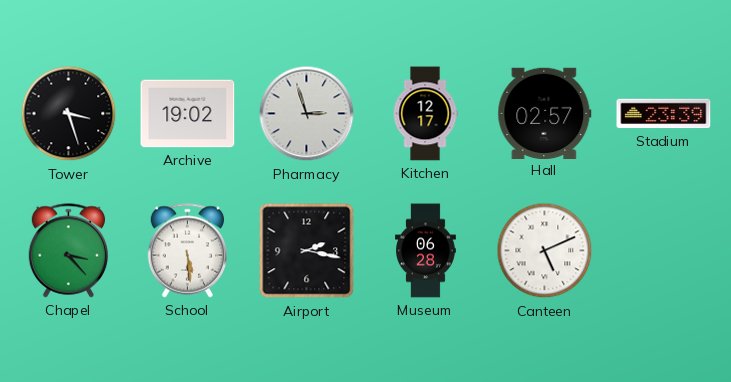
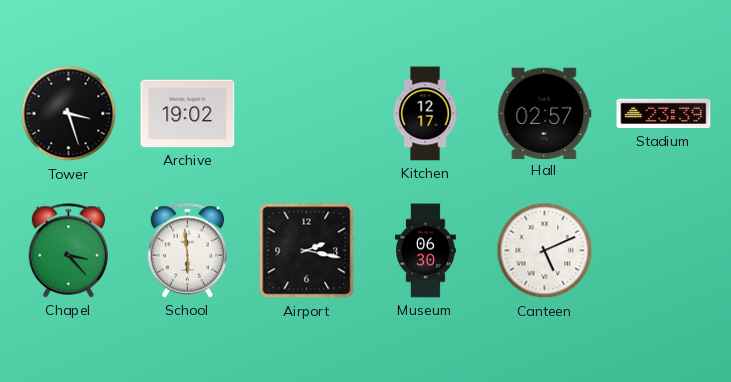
Pharmacy: 2:57 -> none (307, 114)
School: 5:29 -> 5:59 (187, 251)
Museum: 06:28 -> 06:30 (426, 251)
